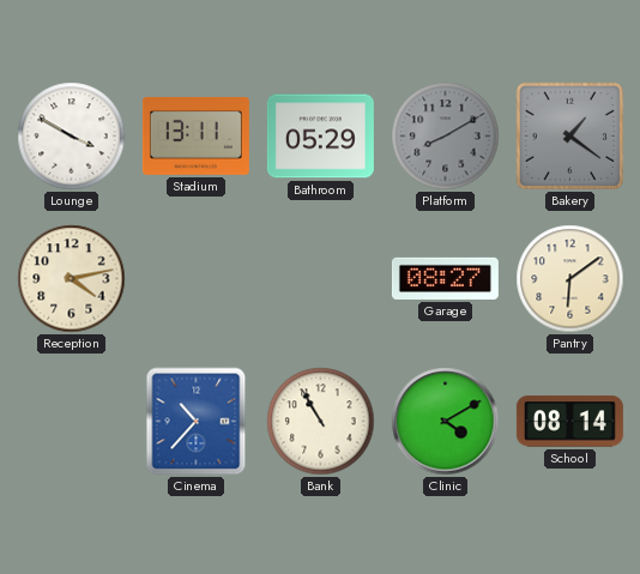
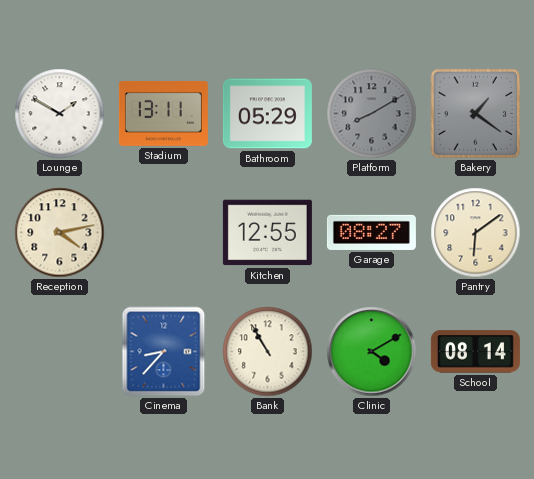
Lounge: 3:50 -> 1:50 (60, 114)
Kitchen: none -> 12:55 (267, 233)
Cinema: 10:37 -> 8:37 (164, 352)
